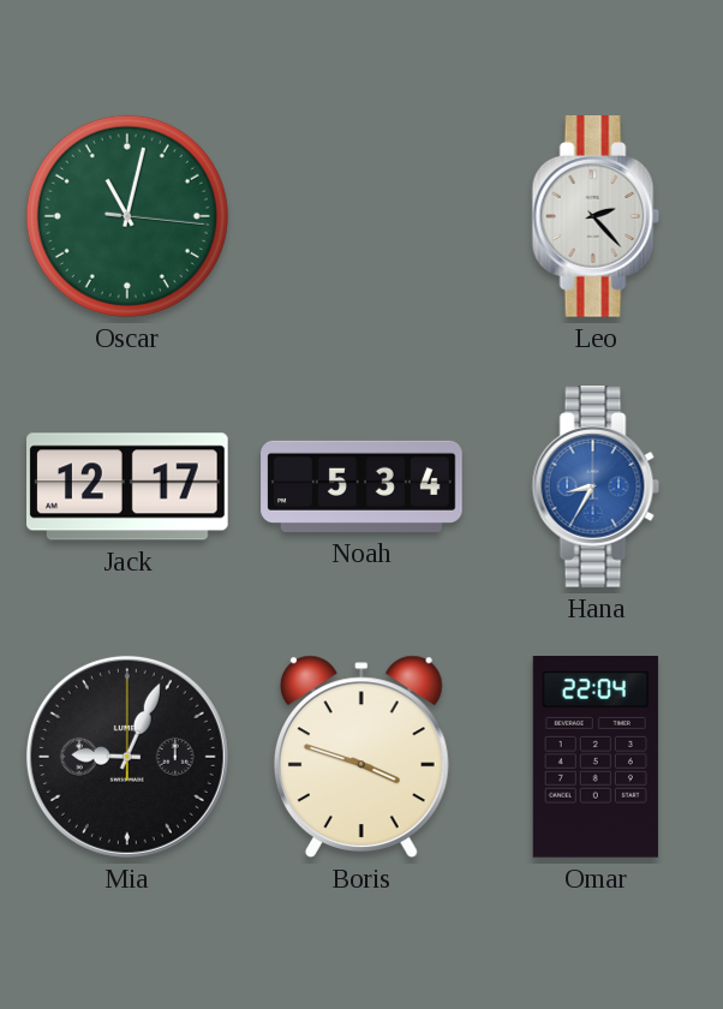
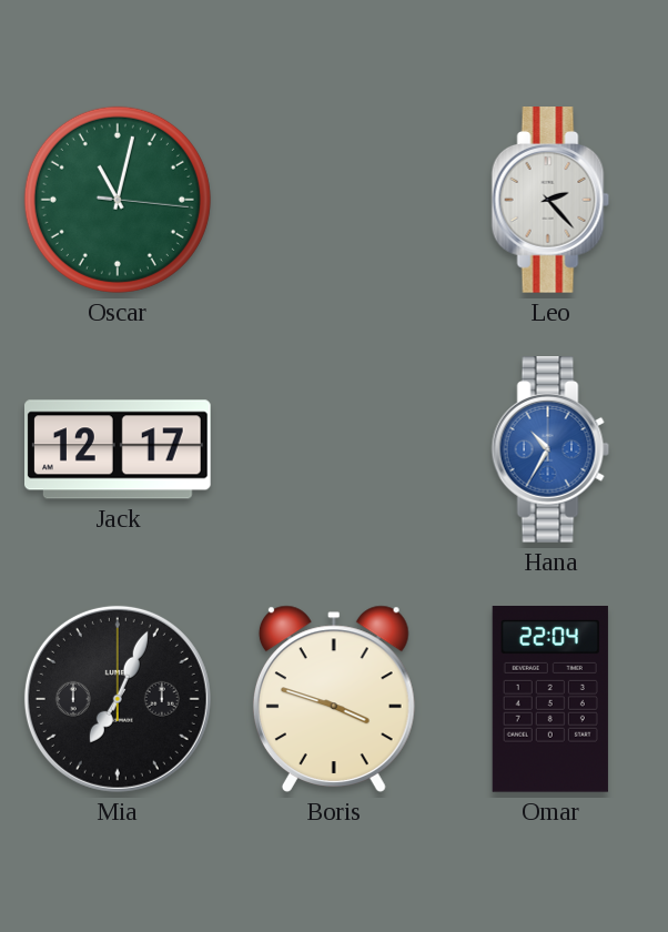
Noah: 5:34 -> none (361, 486)
Hana: 8:35 -> 10:35 (550, 449)
Mia: 9:04 -> 7:04 (118, 699)
